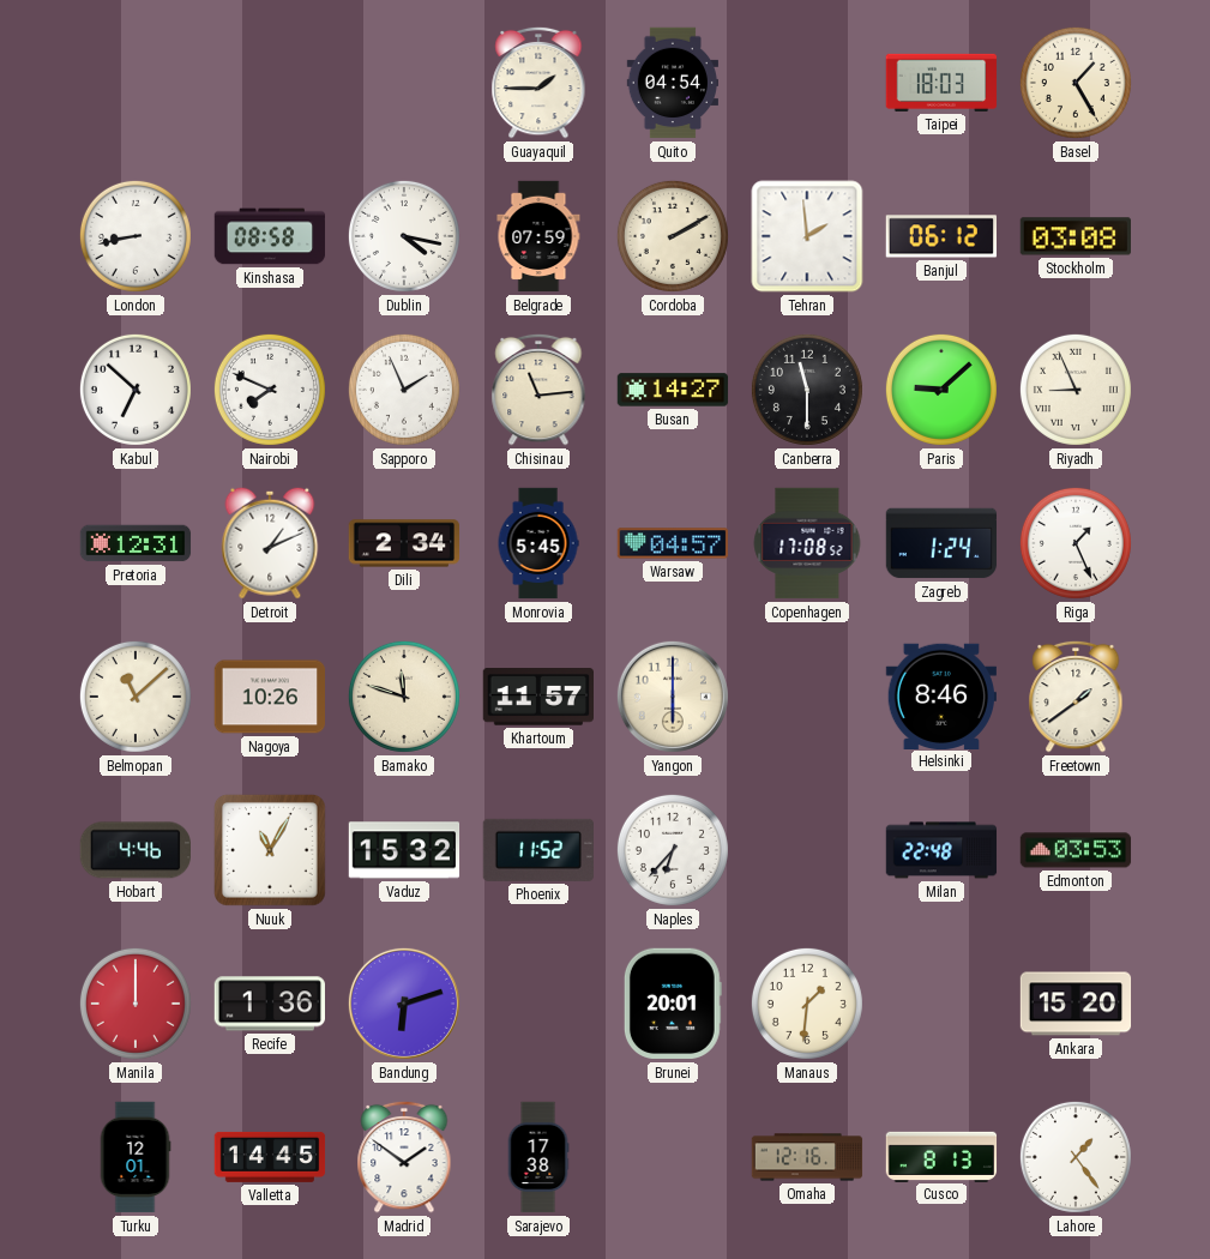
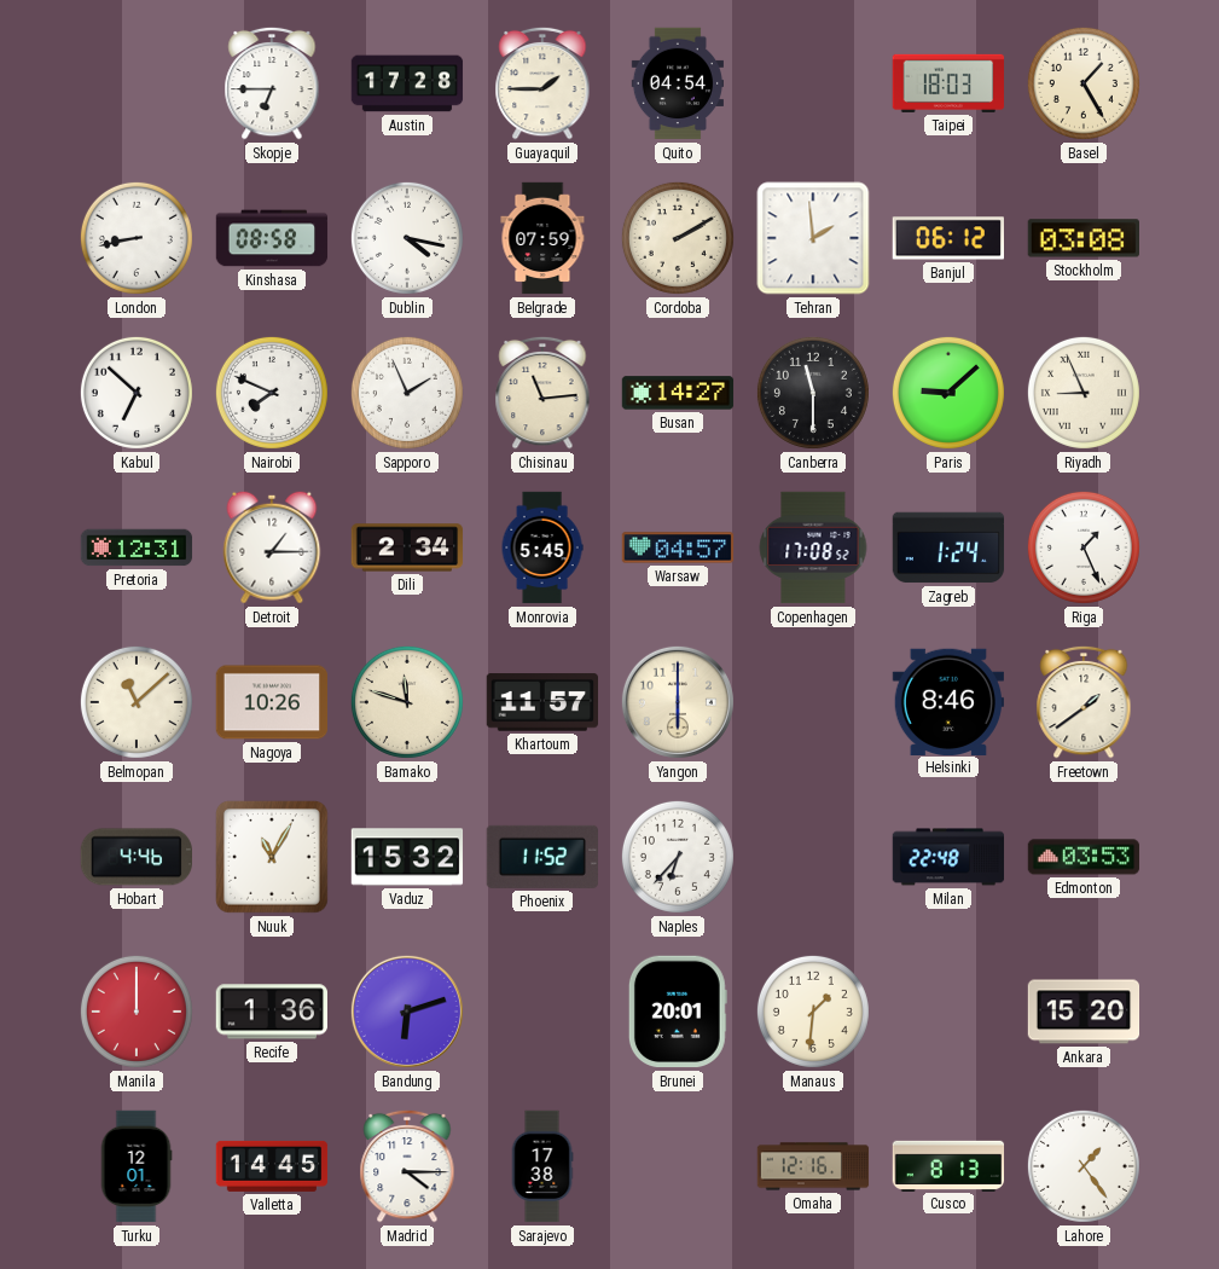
Skopje: none -> 6:45 (272, 83)
Austin: none -> 17:28 (407, 83)
Detroit: 1:11 -> 1:15 (272, 547)
Madrid: 1:51 -> 4:15 (407, 1166)
